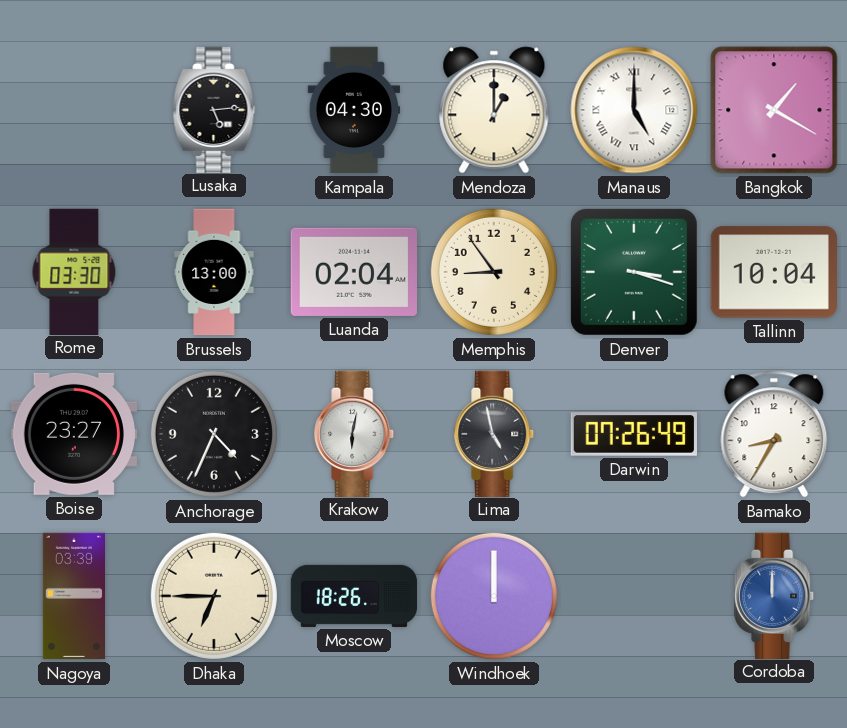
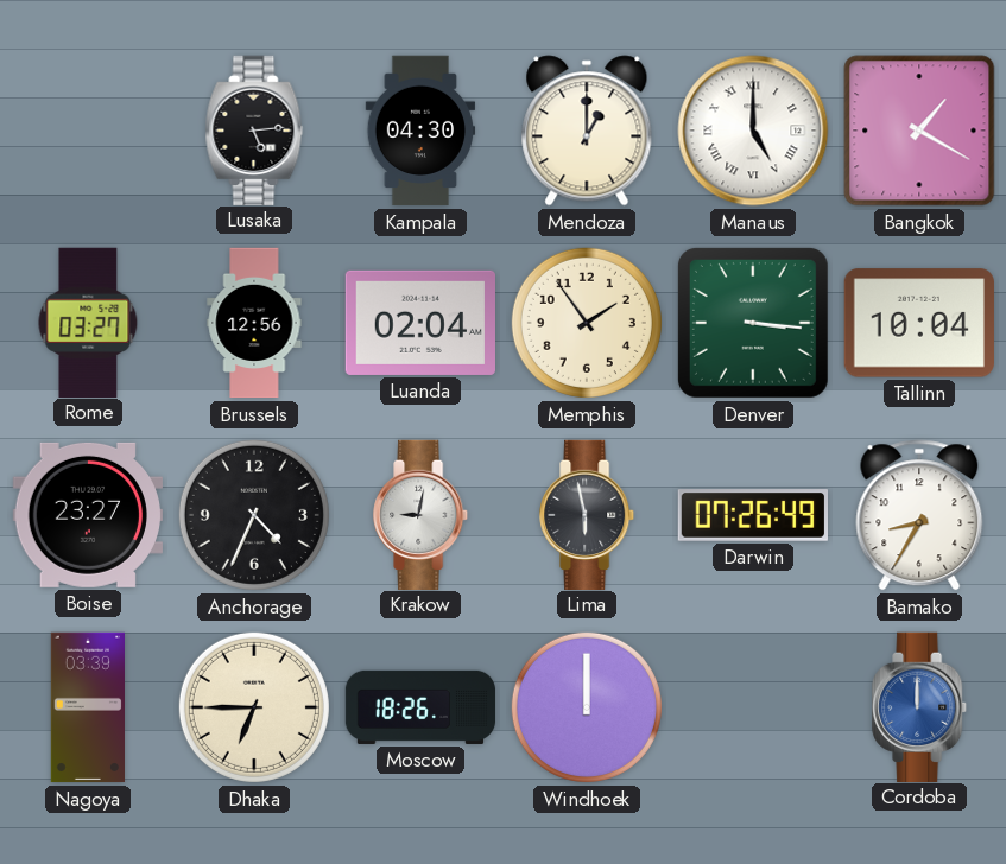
Rome: 03:30 -> 03:27 (88, 322)
Brussels: 13:00 -> 12:56 (254, 323)
Memphis: 8:54 -> 1:54 (587, 323)
Denver: 3:18 -> 3:16 (753, 323)
Krakow: 6:02 -> 9:02 (422, 514)
Lima: 4:58 -> 5:58 (588, 514)
